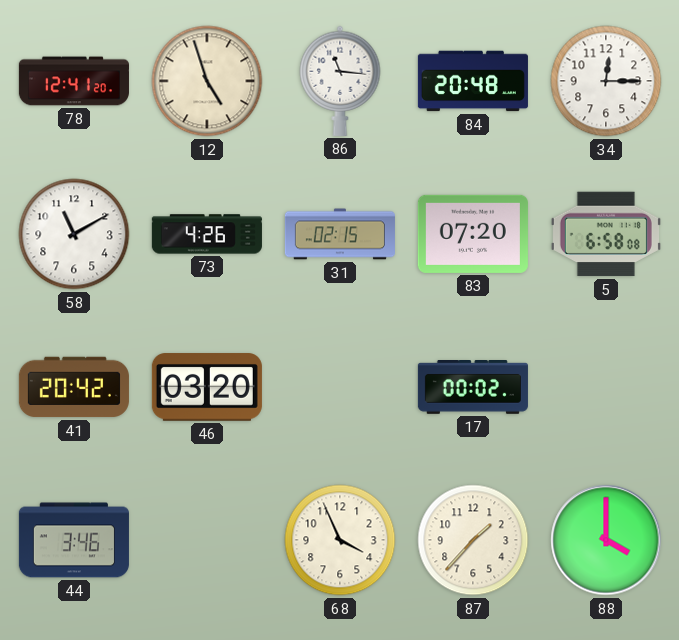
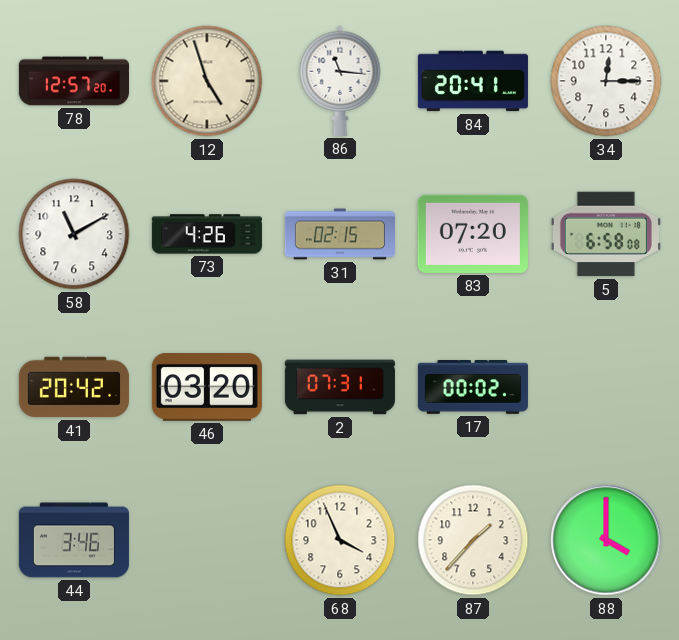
78: 12:41 -> 12:57 (74, 81)
84: 20:48 -> 20:41 (473, 81)
2: none -> 07:31 (340, 387)
